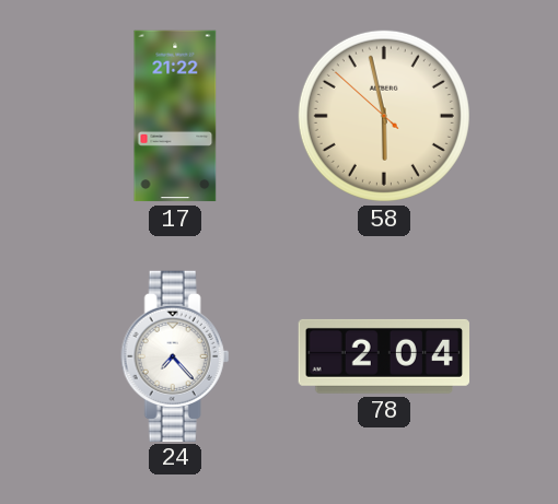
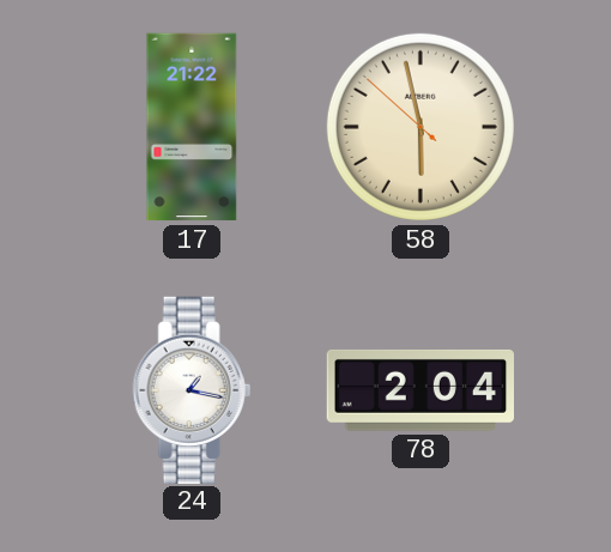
24: 7:23 -> 1:17 (192, 389)
